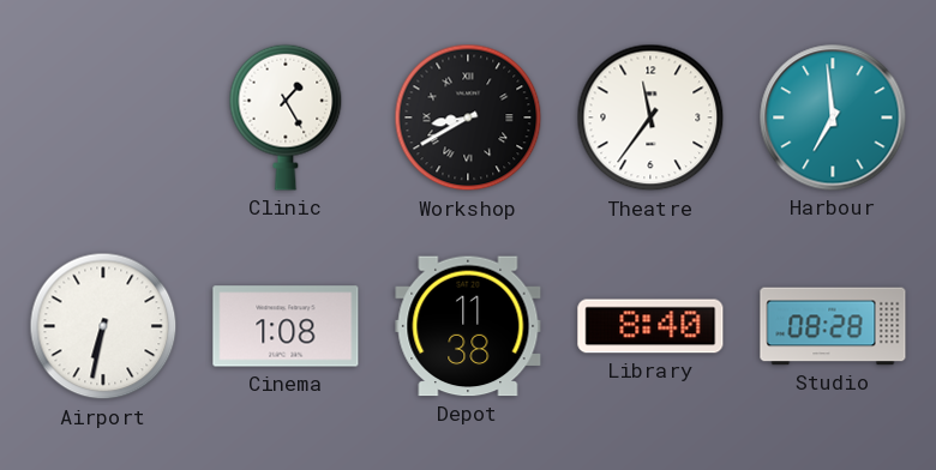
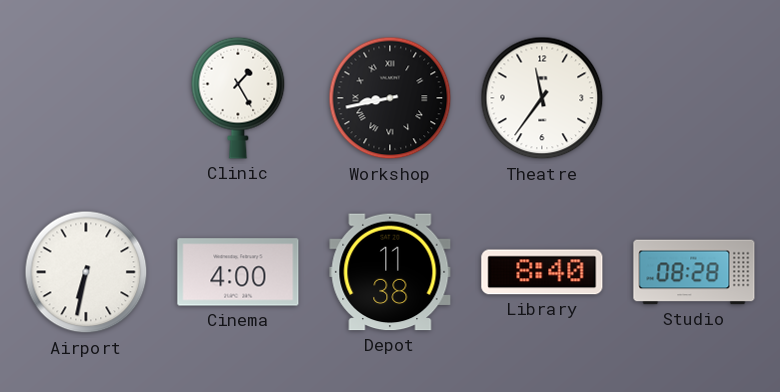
Workshop: 8:40 -> 8:43 (390, 98)
Harbour: 6:59 -> none (833, 117)
Cinema: 1:08 -> 4:00 (238, 272)
